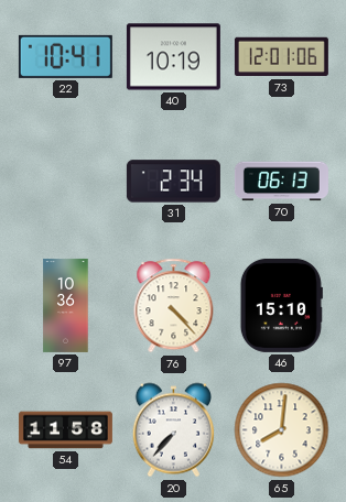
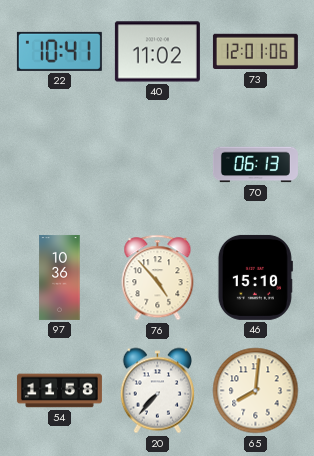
40: 10:19 -> 11:02 (157, 52)
31: 2:34 -> none (173, 182)
76: 4:23 -> 4:53 (158, 278)
